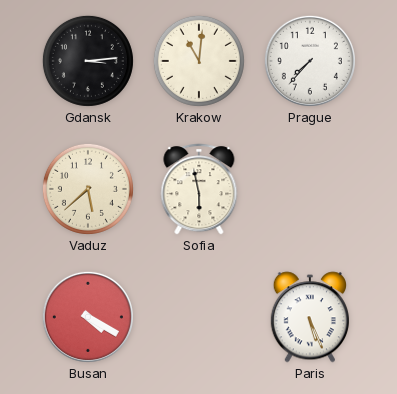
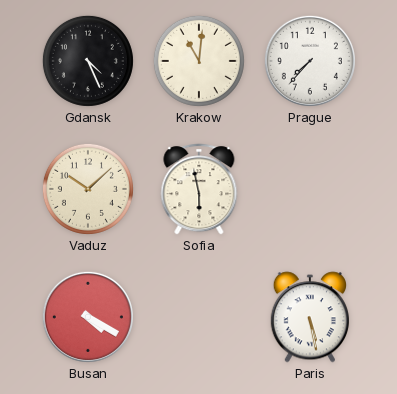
Gdansk: 3:14 -> 4:26 (88, 61)
Vaduz: 5:38 -> 10:08 (88, 189)
Paris: 5:26 -> 5:28 (309, 317)
